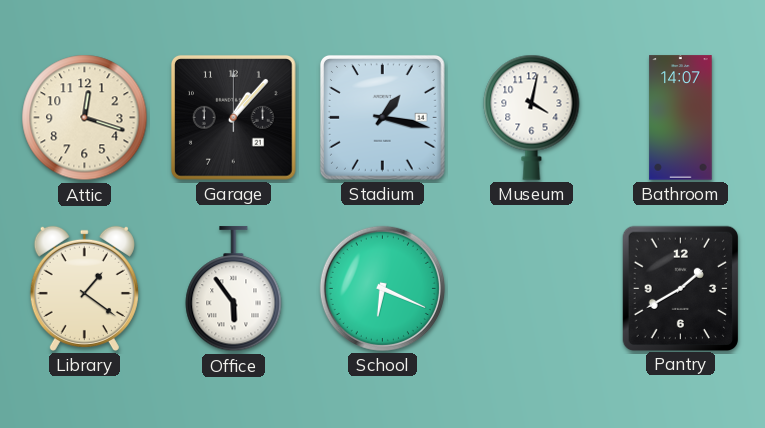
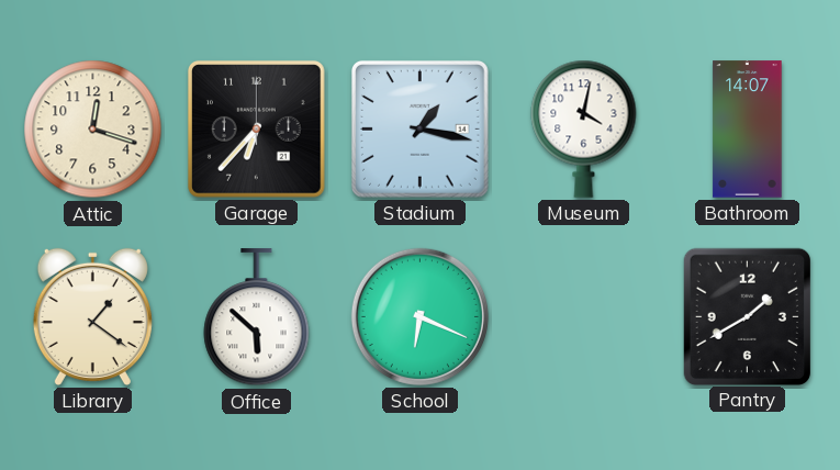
Garage: 1:07 -> 6:37 (256, 130)
Office: 5:54 -> 5:52 (257, 317)
